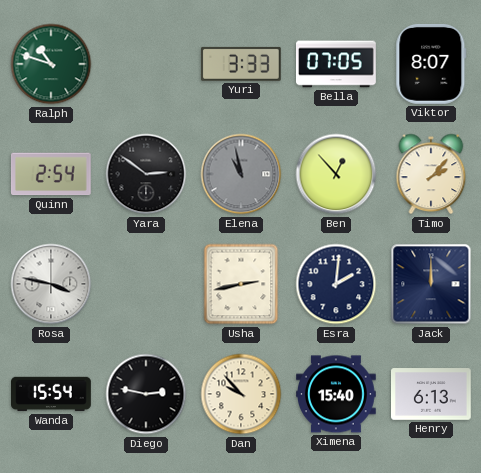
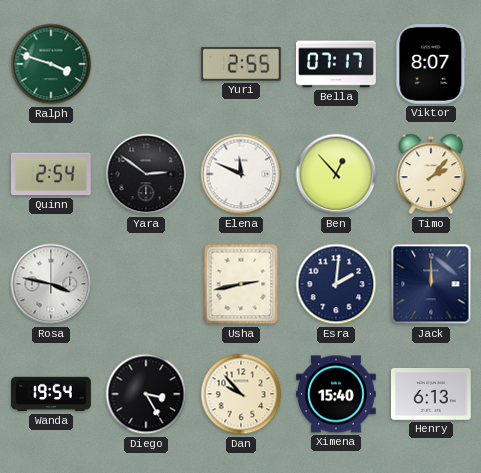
Ralph: 10:48 -> 3:48 (51, 64)
Yuri: 3:33 -> 2:55 (241, 64)
Bella: 07:05 -> 07:17 (337, 64)
Elena: 10:58 -> 11:49 (241, 174)
Elena dial: grey -> white (241, 174)
Wanda: 15:54 -> 19:54 (51, 394)
Diego: 2:47 -> 3:25 (146, 394)
